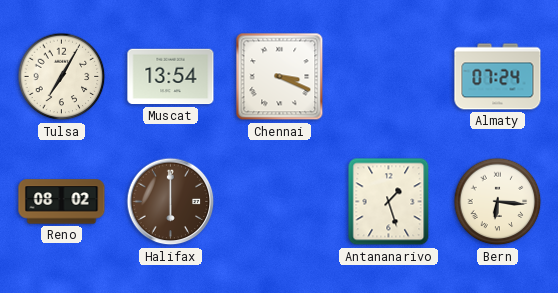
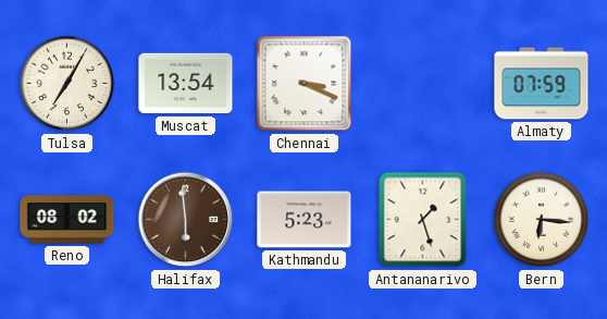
Almaty: 07:24 -> 07:59 (542, 84)
Halifax: 6:00 -> 5:59 (186, 220)
Kathmandu: none -> 5:23 (305, 220)
